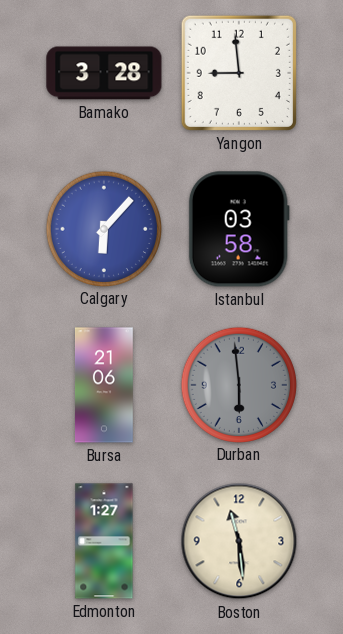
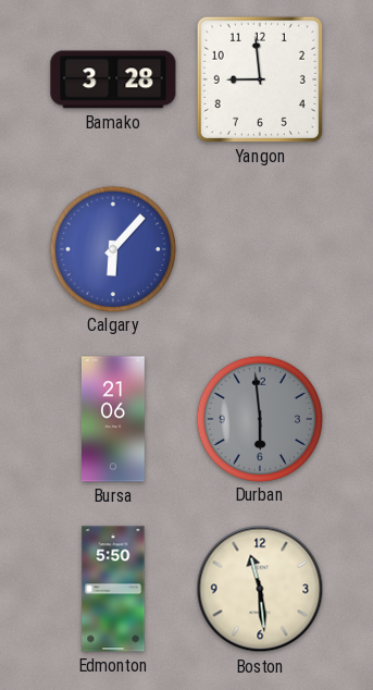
Istanbul: 03:58 -> none (239, 229)
Edmonton: 1:27 -> 5:50 (113, 589)
